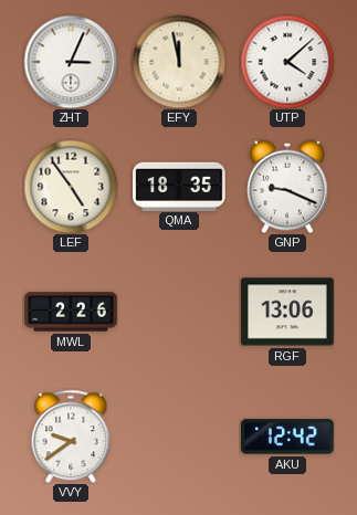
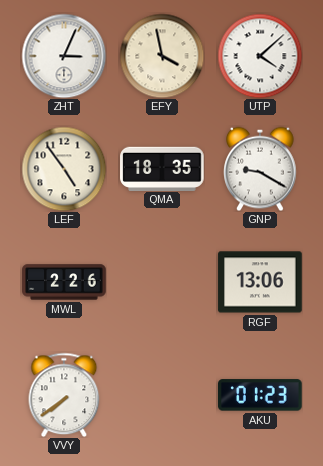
EFY: 11:58 -> 3:58 (162, 56)
GNP: 9:19 -> 9:20 (260, 169)
VVY: 9:39 -> 7:39 (64, 395)
AKU: 12:42 -> 01:23 (260, 395)
